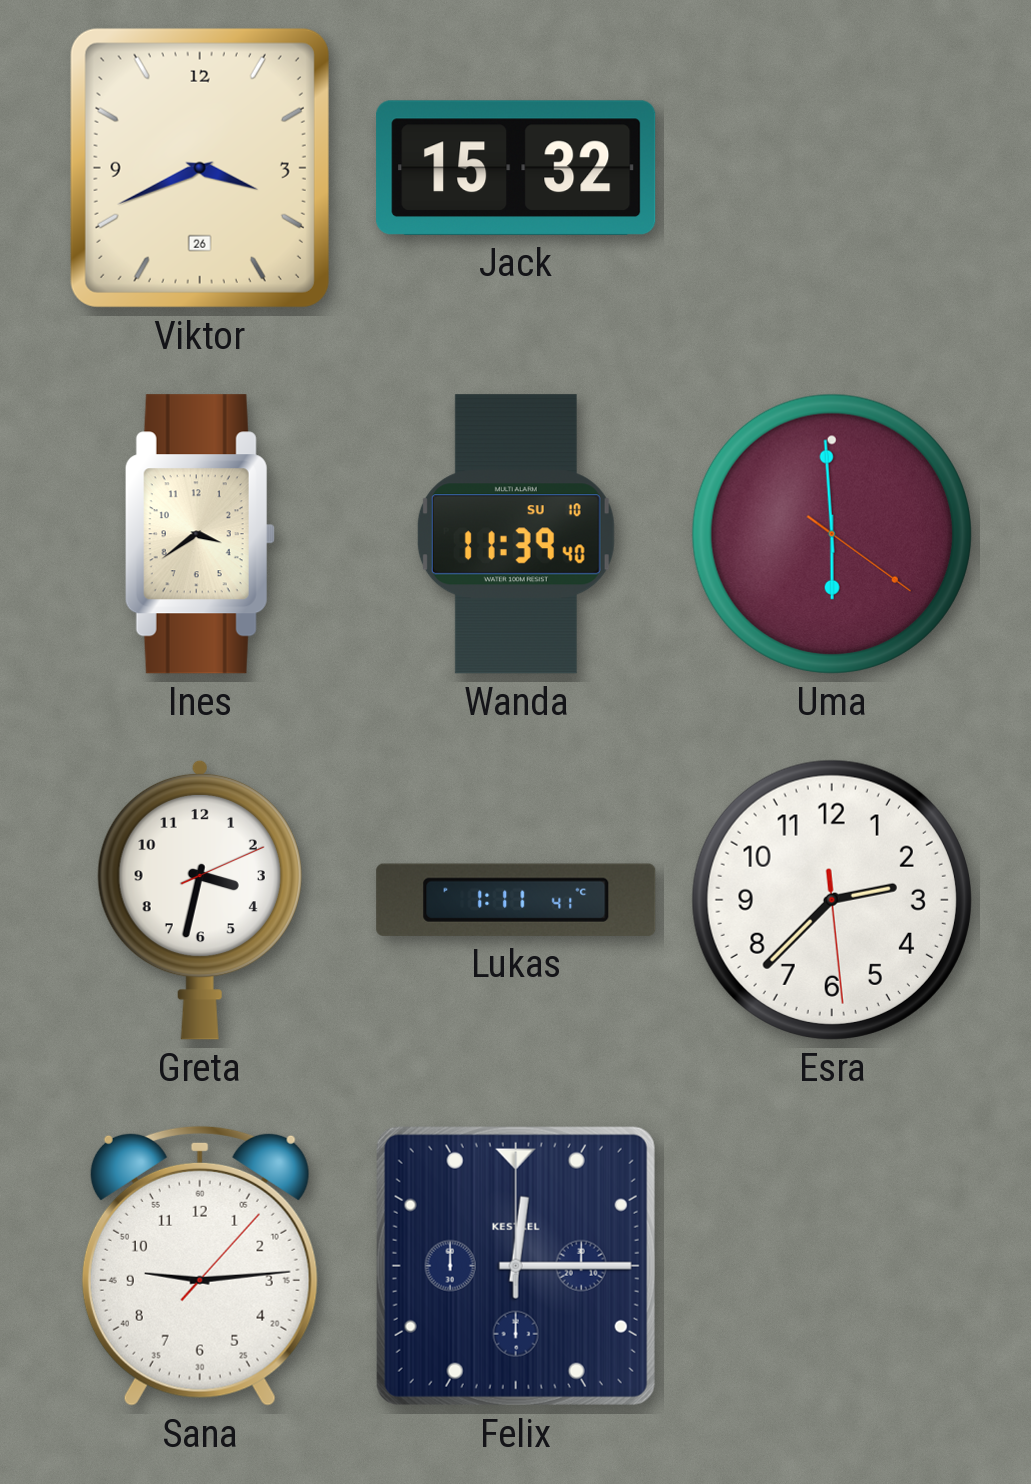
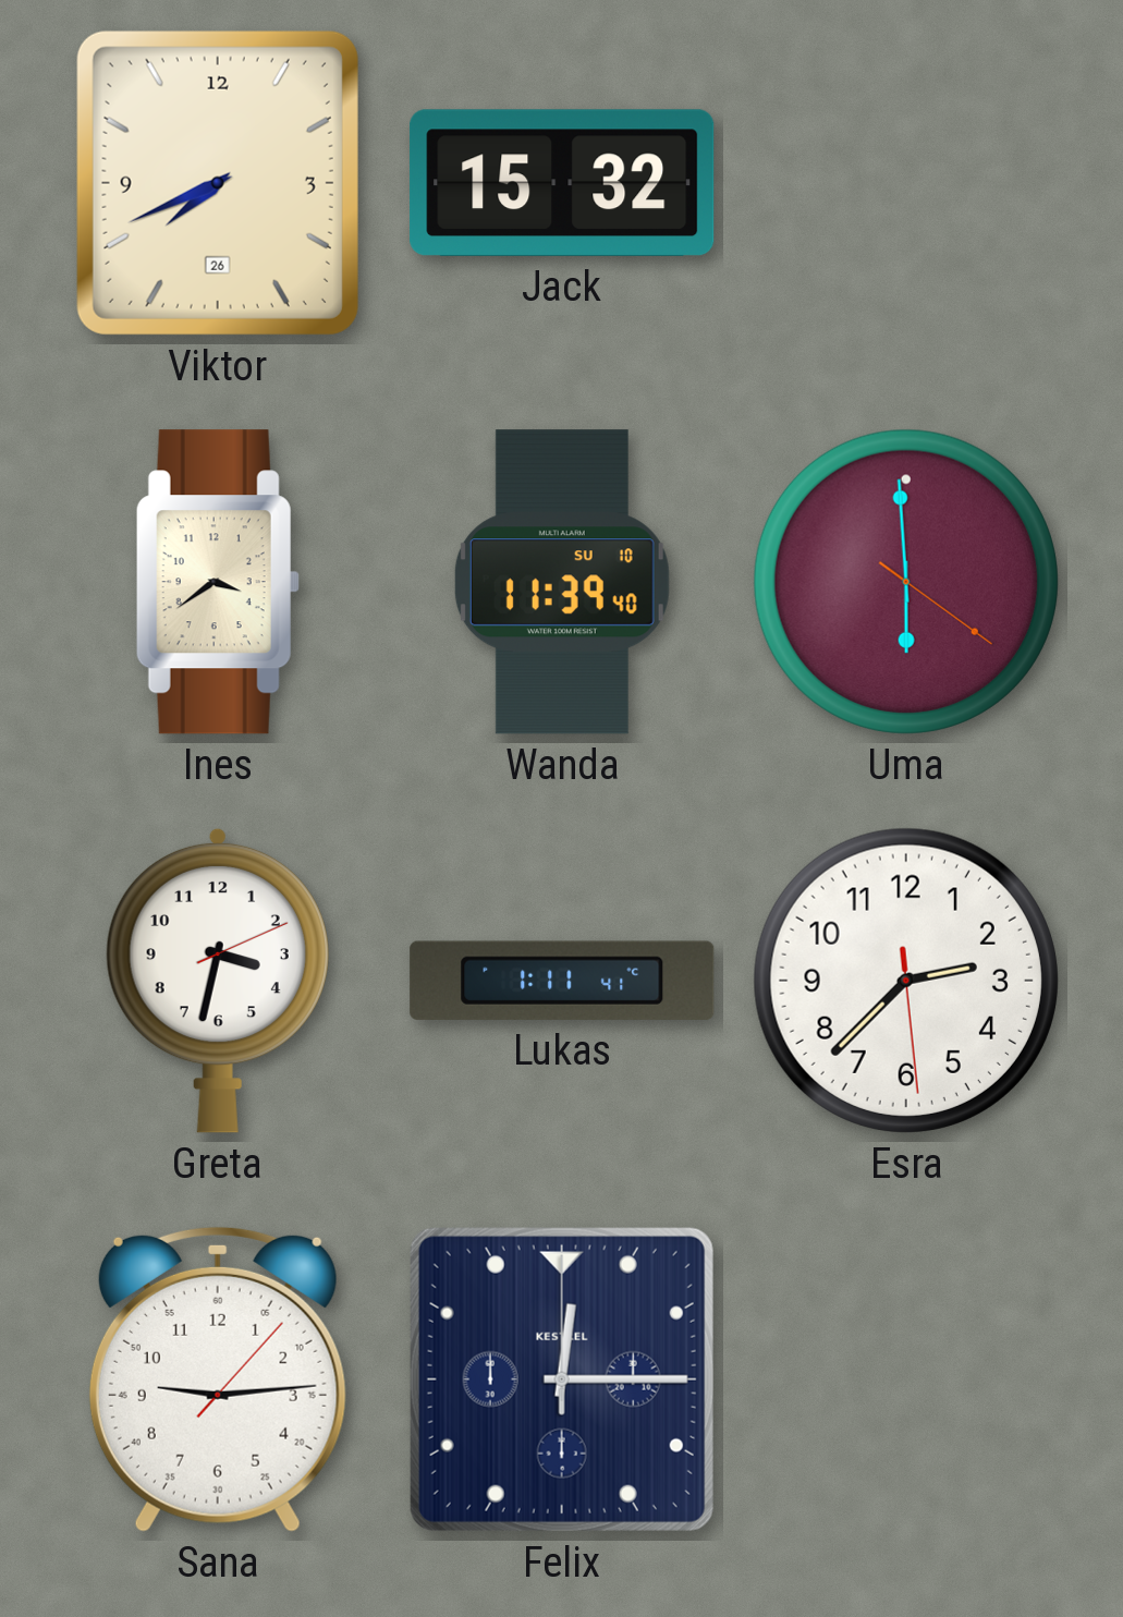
Viktor: 3:41 -> 7:41 (218, 183)
